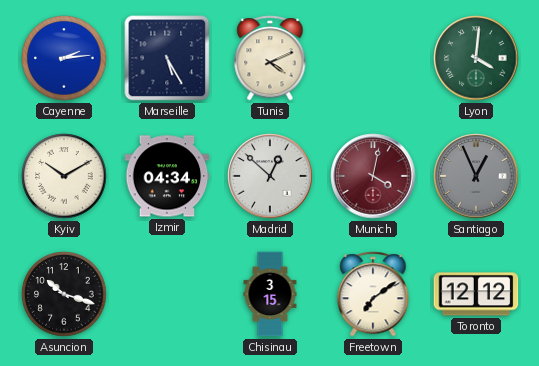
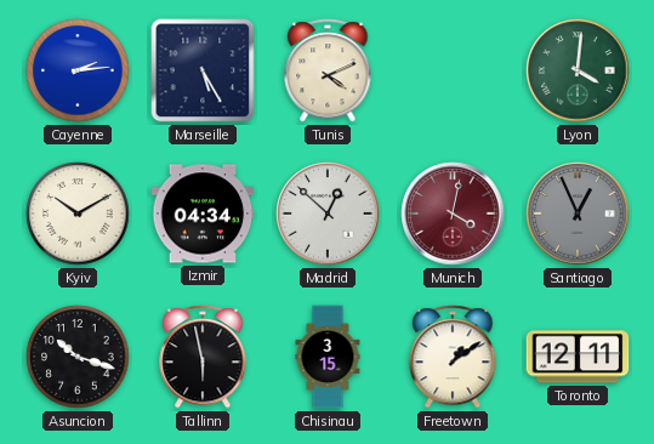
Tallinn: none -> 5:58 (203, 357)
Freetown: 7:09 -> 1:09 (453, 357)
Toronto: 12:12 -> 12:11 (578, 357)
